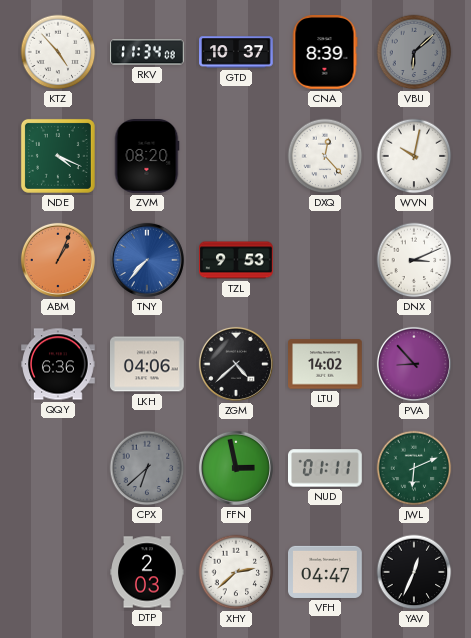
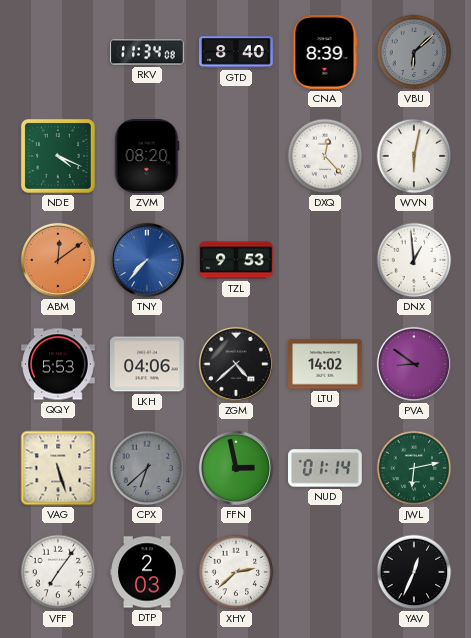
KTZ: 4:53 -> none (58, 52)
GTD: 10:37 -> 8:40 (236, 52)
WVN: 10:02 -> 6:02 (414, 156)
ABM: 1:04 -> 12:09 (58, 260)
DNX: 3:11 -> 12:59 (414, 260)
QQY: 6:36 -> 5:53 (58, 364)
PVA: 8:53 -> 8:51 (414, 364)
VAG: none -> 5:27 (58, 468)
NUD: 01:11 -> 01:14 (326, 468)
JWL: 6:11 -> 6:13 (414, 468)
VFF: none -> 7:06 (58, 572)
VFH: 04:47 -> none (326, 572)
